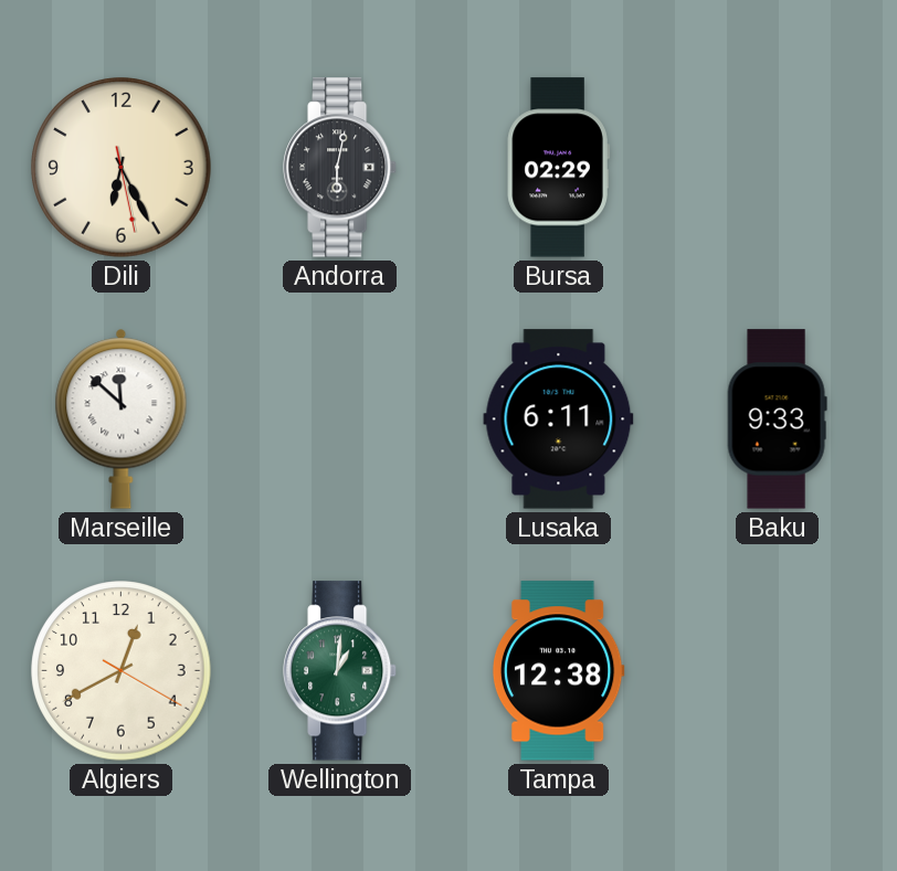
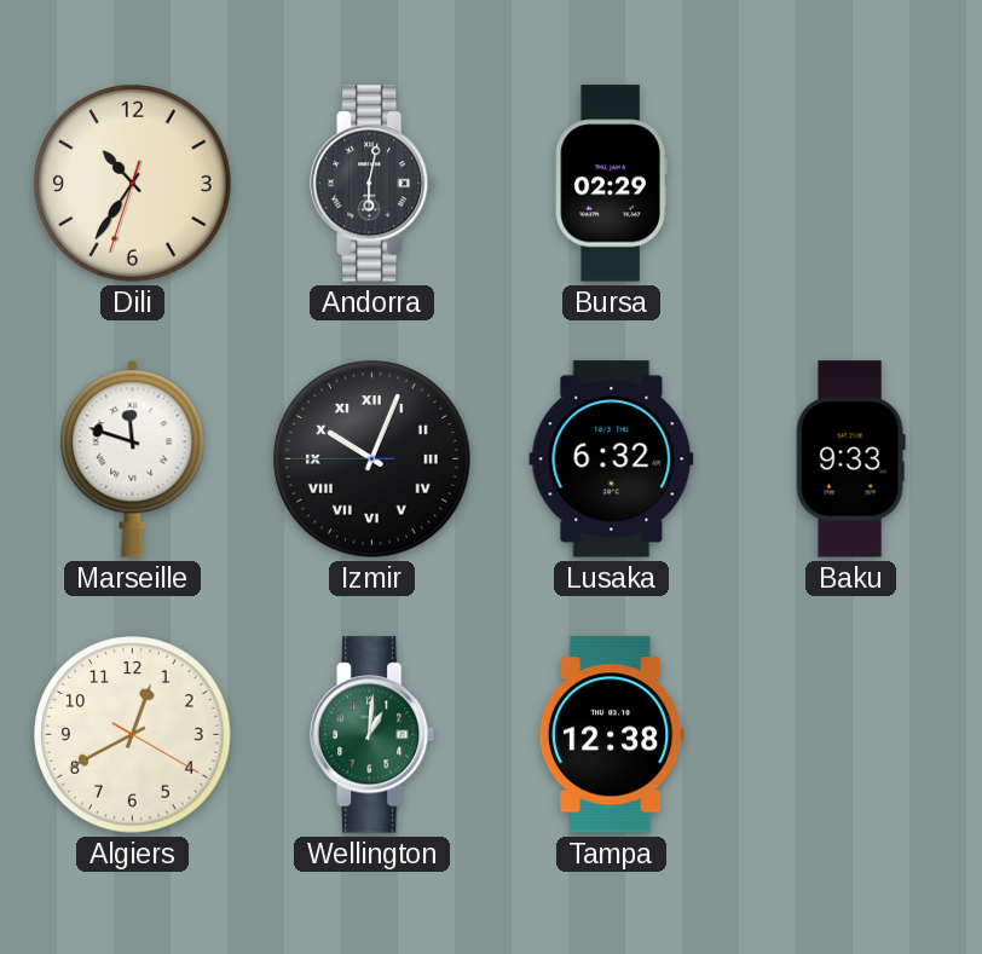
Dili: 6:25 -> 10:35 (133, 184)
Marseille: 11:52 -> 11:48 (133, 458)
Izmir: none -> 10:03 (372, 459)
Lusaka: 6:11 -> 6:32 (612, 459)
